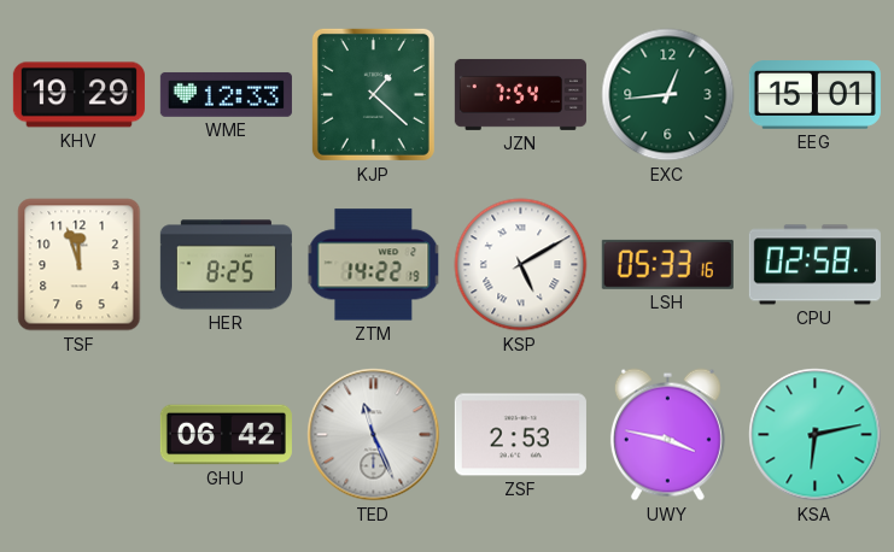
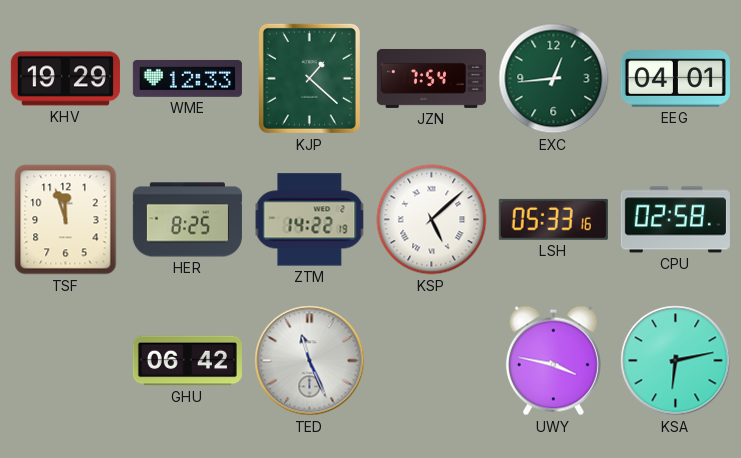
EEG: 15:01 -> 04:01 (675, 79)
KSP: 5:10 -> 5:08 (432, 220)
ZSF: 2:53 -> none (520, 435)
